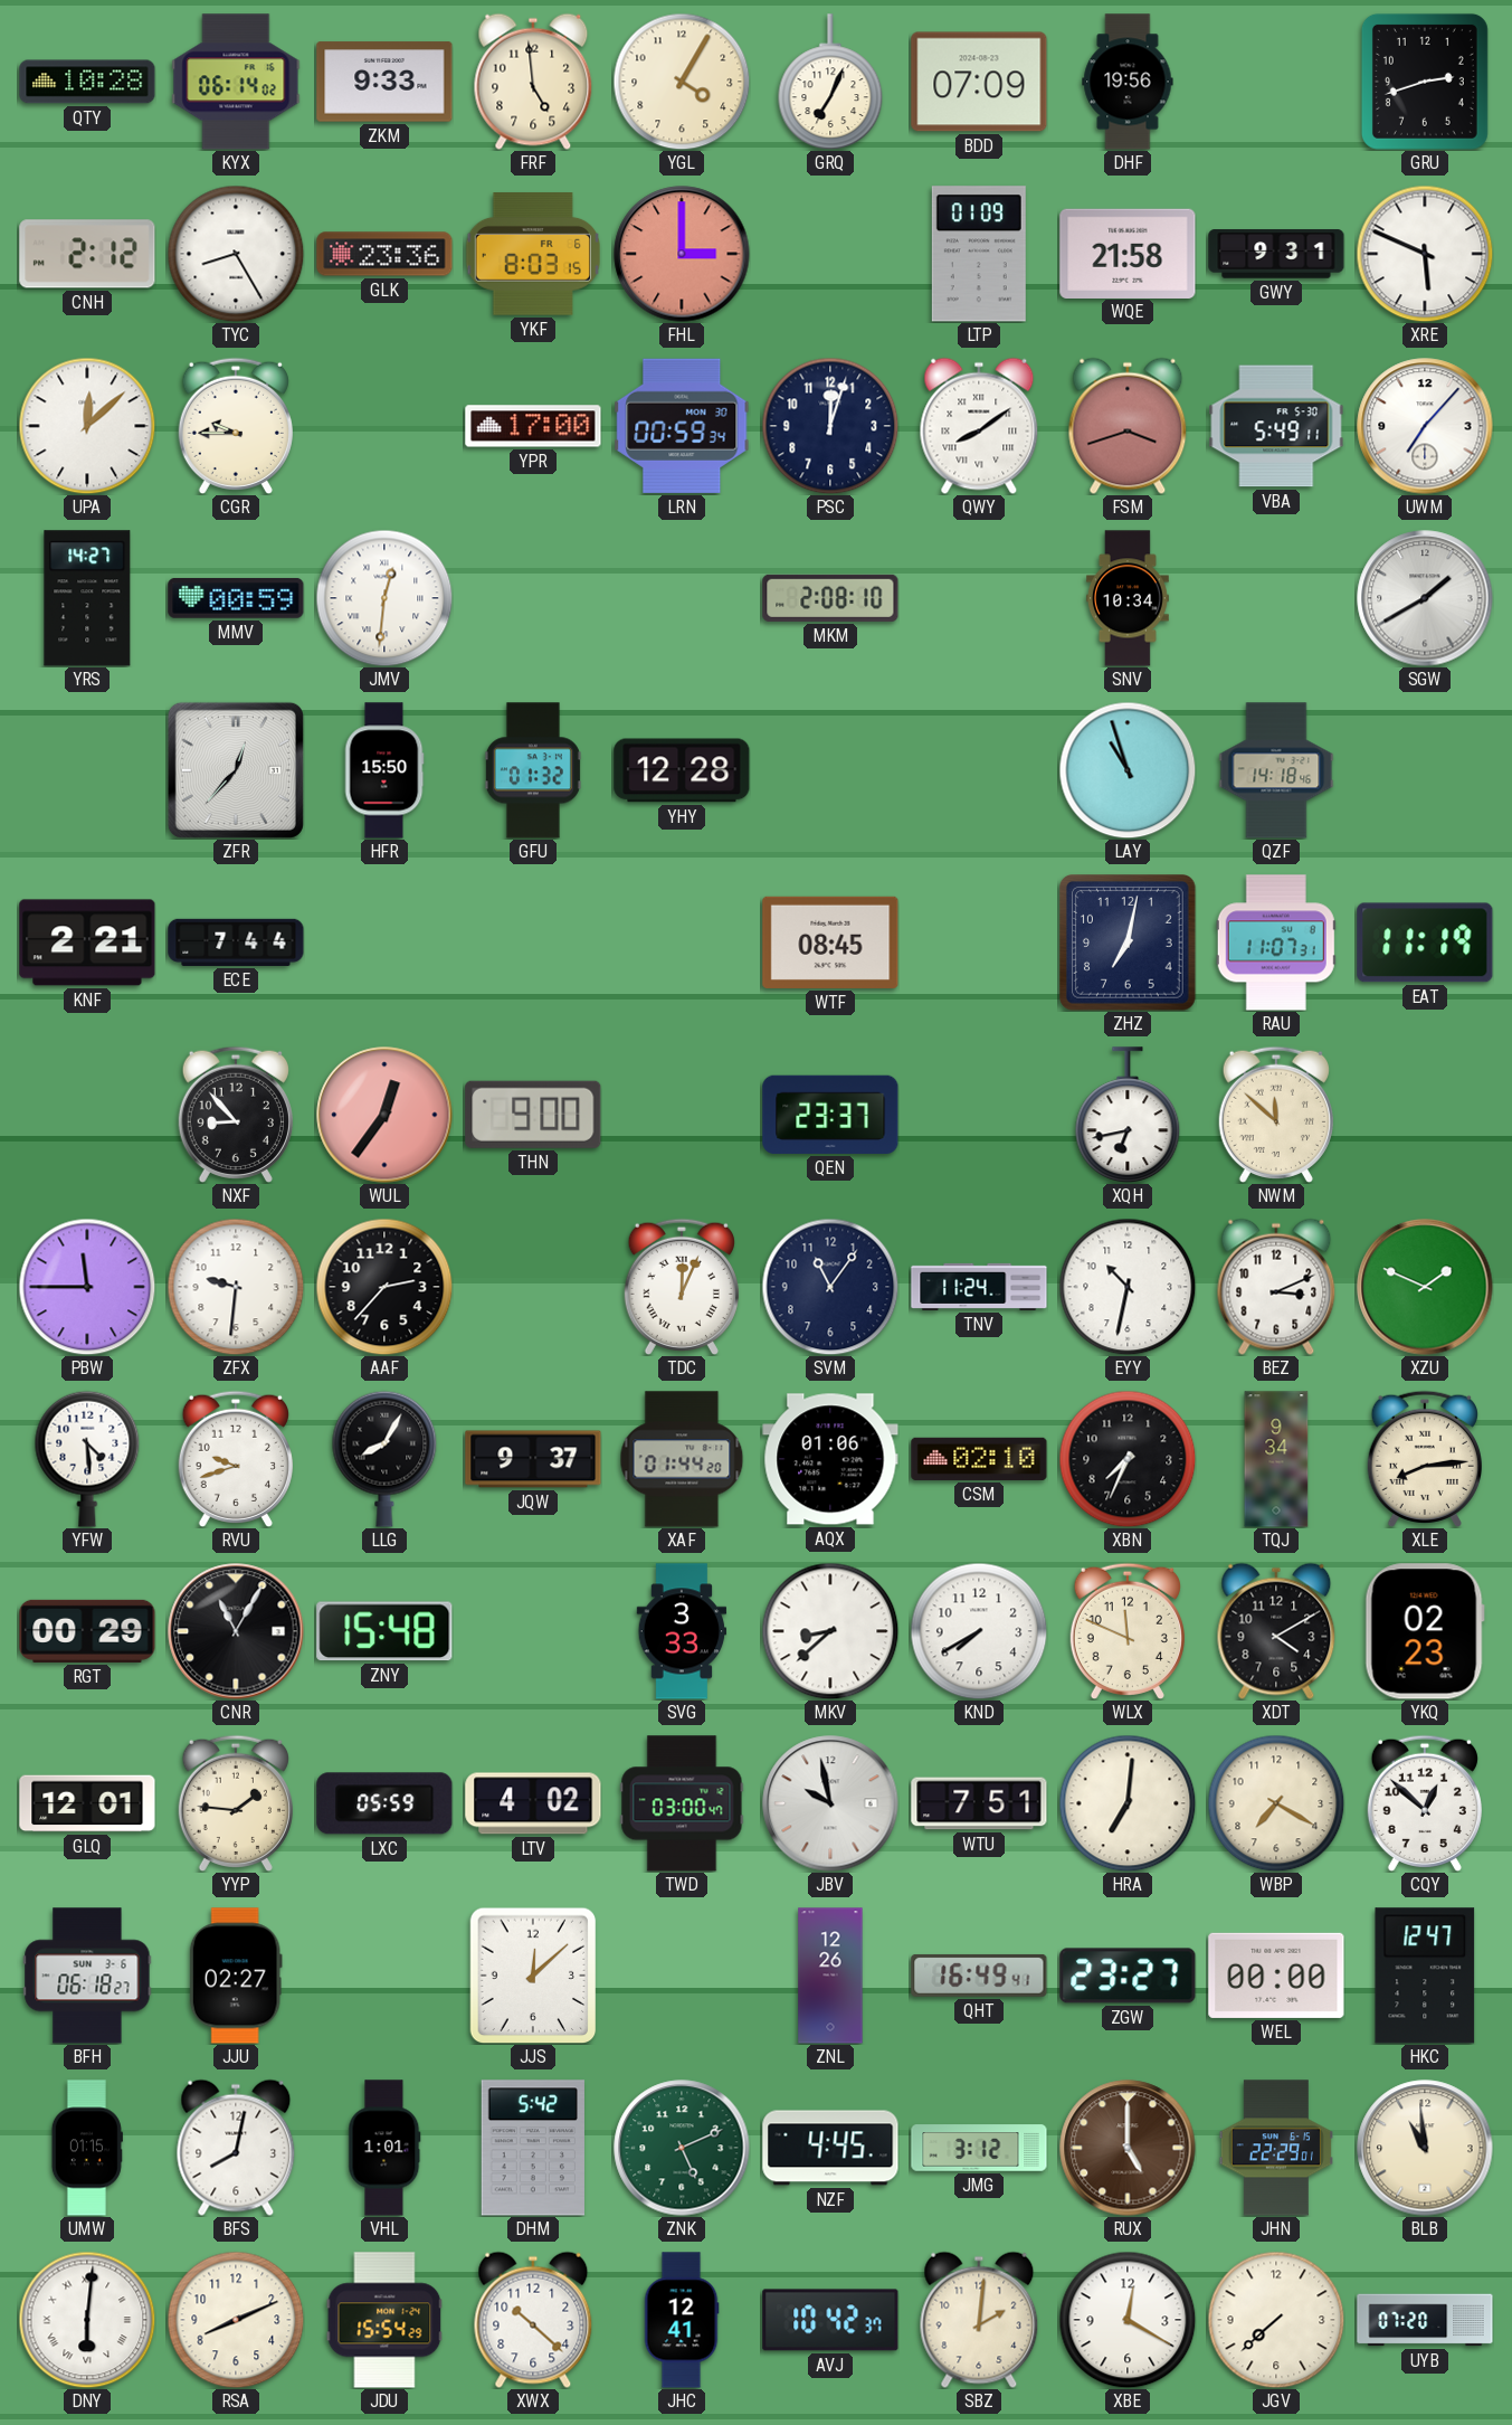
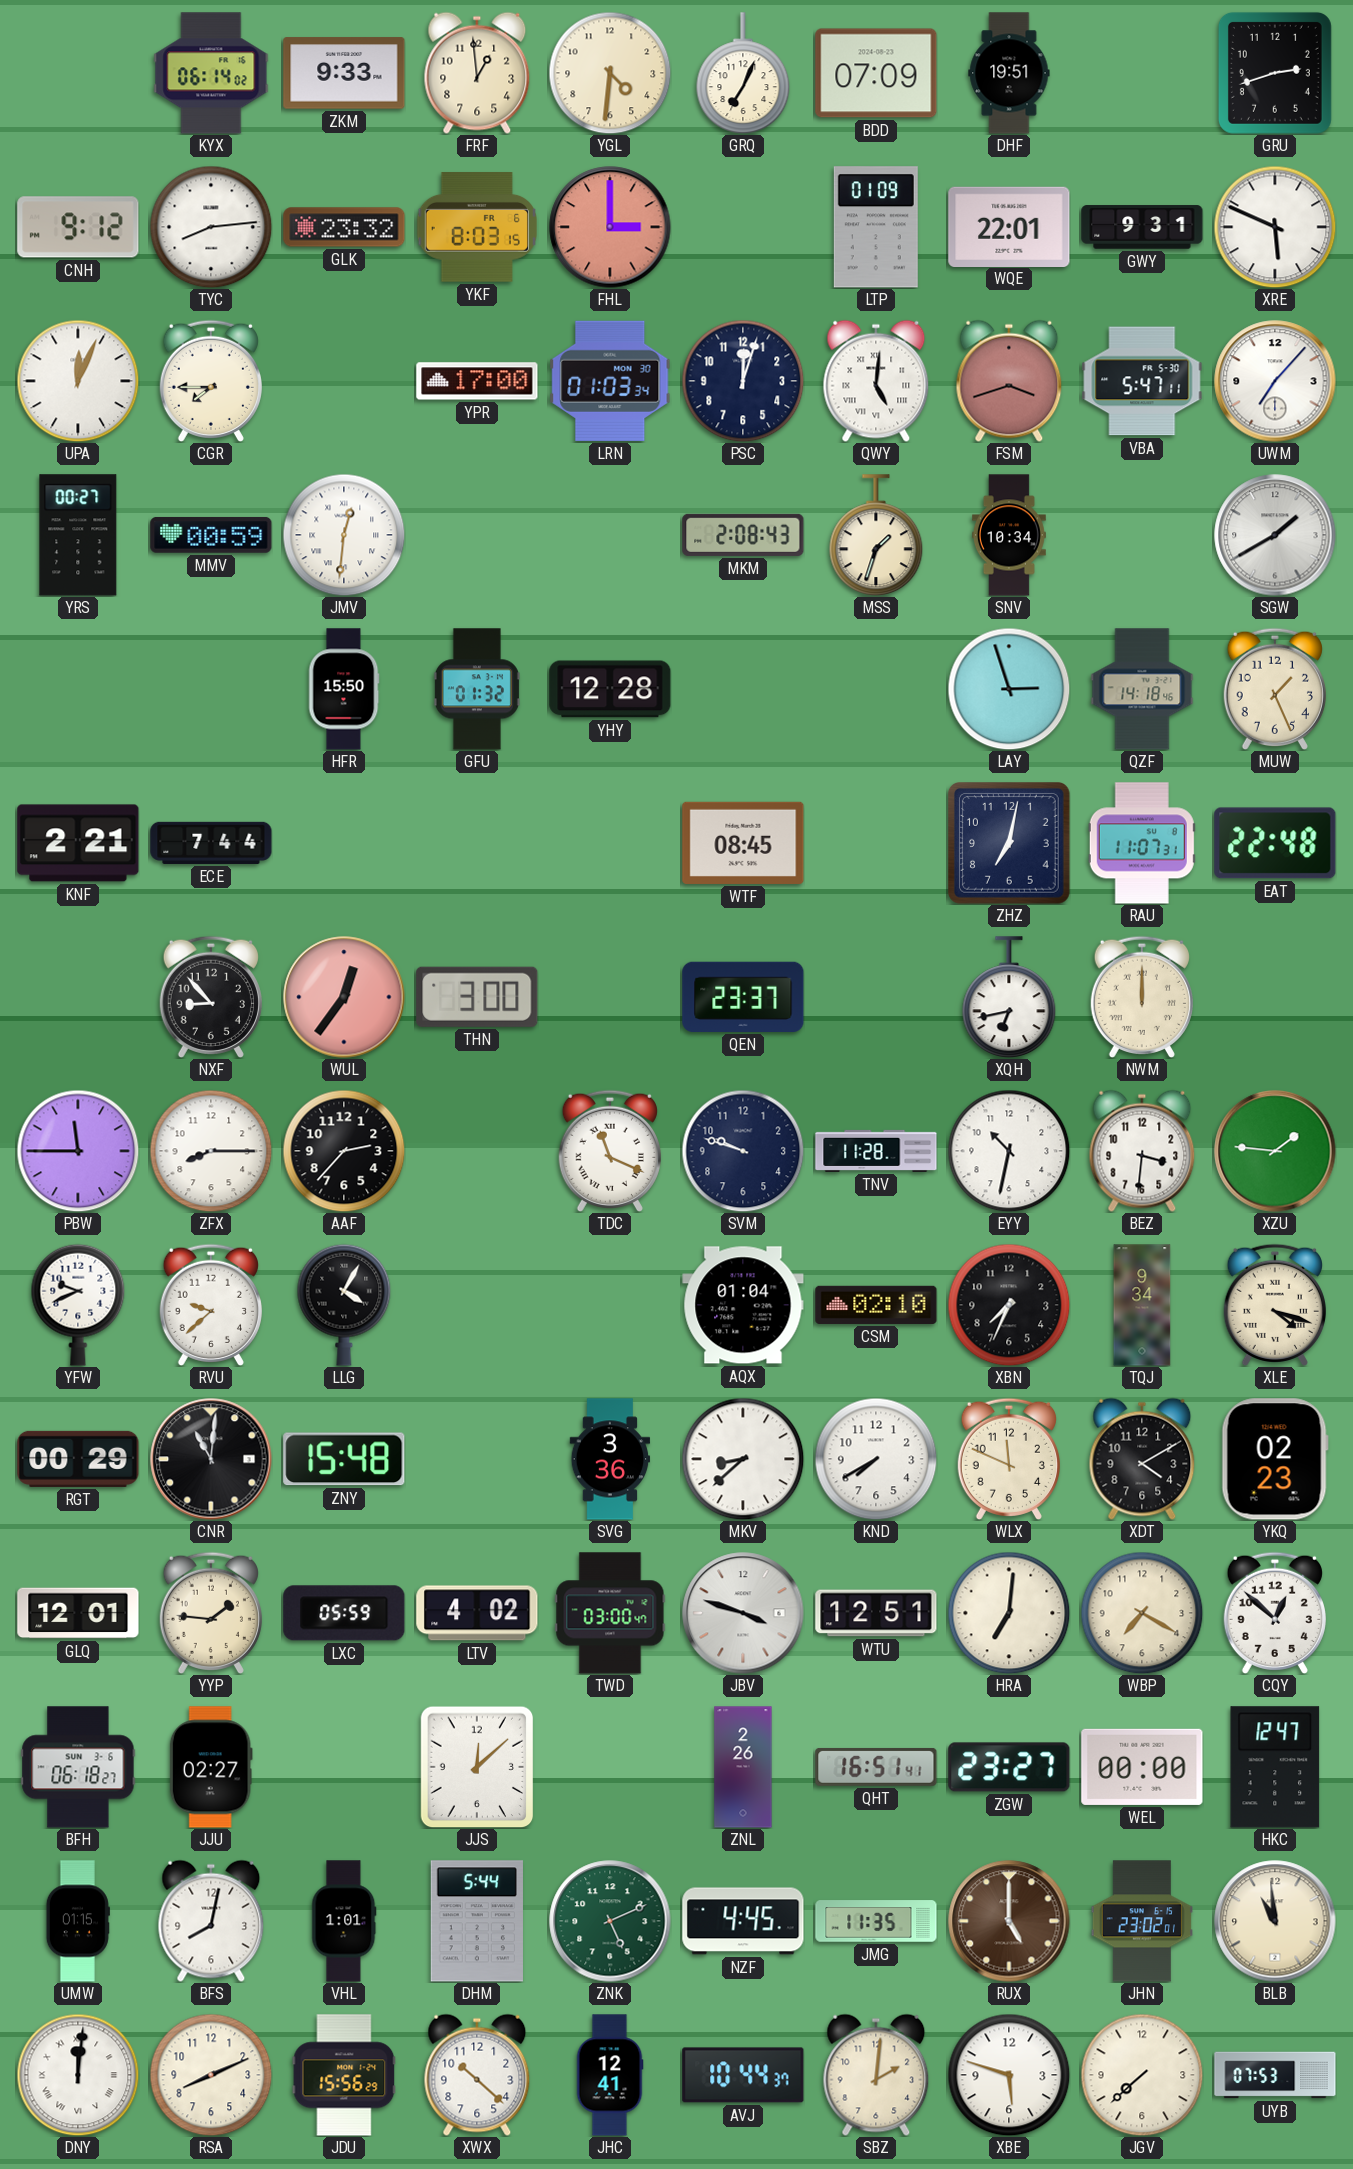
QTY: 10:28 -> none (87, 82)
FRF: 4:59 -> 12:59 (477, 73)
YGL: 4:05 -> 4:31 (610, 73)
DHF: 19:56 -> 19:51 (1009, 73)
CNH: 2:12 -> 9:12 (78, 227)
TYC: 8:25 -> 8:14 (211, 227)
GLK: 23:36 -> 23:32 (344, 227)
WQE: 21:58 -> 22:01 (1009, 226)
UPA: 12:08 -> 12:04 (78, 381)
CGR: 9:45 -> 7:45 (211, 380)
LRN: 00:59 -> 01:03 (610, 381)
QWY: 8:09 -> 5:01 (876, 381)
VBA: 5:49 -> 5:47 (1142, 381)
YRS: 14:27 -> 00:27 (78, 535)
MKM: 2:08:10 -> 2:08:43 (743, 535)
MSS: none -> 1:33 (876, 535)
ZFR: 12:37 -> none (236, 770)
LAY: 10:57 -> 2:57 (1009, 689)
MUW: none -> 1:26 (1275, 688)
EAT: 11:19 -> 22:48 (1275, 843)
THN: 9:00 -> 3:00 (477, 997)
NWM: 11:52 -> 12:00 (1142, 996)
ZFX: 9:31 -> 8:15 (211, 1151)
TDC: 12:04 -> 11:19 (610, 1150)
SVM: 11:06 -> 9:48 (743, 1151)
TNV: 11:24 -> 11:28 (876, 1151)
BEZ: 3:11 -> 3:31 (1142, 1151)
XZU: 1:49 -> 1:46 (1275, 1151)
YFW: 4:29 -> 9:41 (78, 1305)
RVU: 9:42 -> 9:38 (211, 1304)
LLG: 8:05 -> 4:05 (344, 1305)
JQW: 9:37 -> none (533, 1459)
XAF: 01:44 -> none (682, 1459)
AQX: 01:06 -> 01:04 (743, 1305)
XLE: 8:14 -> 4:18 (1275, 1304)
CNR: 11:05 -> 11:01 (211, 1459)
SVG: 3:33 -> 3:36 (610, 1459)
JBV: 9:58 -> 3:48 (743, 1613)
WTU: 7:51 -> 12:51 (876, 1613)
ZNL: 12:26 -> 2:26 (743, 1767)
QHT: 16:49 -> 16:51 (876, 1767)
DHM: 5:42 -> 5:44 (477, 1921)
JMG: 3:12 -> 11:35 (876, 1921)
JHN: 22:29 -> 23:02 (1142, 1921)
DNY: 6:01 -> 12:01 (78, 2075)
JDU: 15:54 -> 15:56 (344, 2075)
AVJ: 10:42 -> 10:44 (743, 2075)
XBE: 12:20 -> 5:48 (1009, 2075)
UYB: 07:20 -> 07:53 (1275, 2075)
